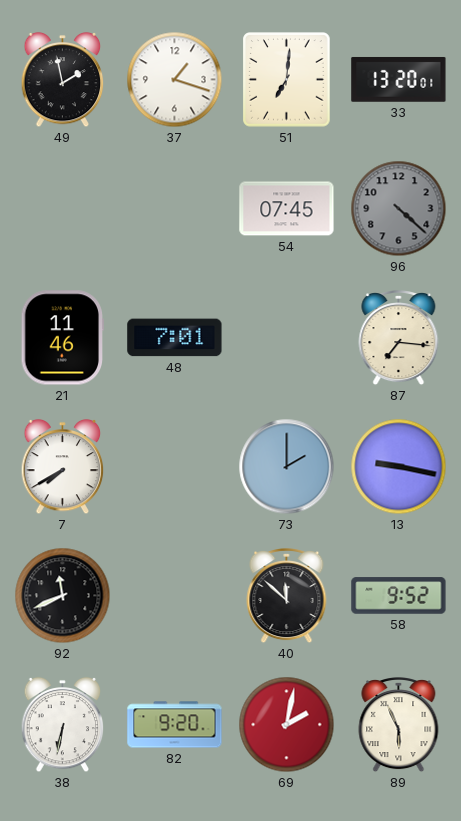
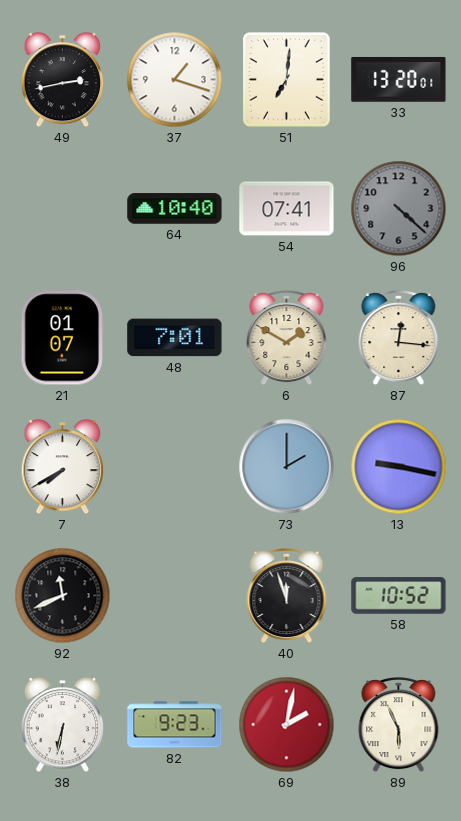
49: 1:58 -> 2:43 (63, 80)
64: none -> 10:40 (175, 209)
54: 07:45 -> 07:41 (287, 209)
21: 11:46 -> 01:07 (62, 338)
6: none -> 1:50 (287, 339)
87: 7:16 -> 12:16 (399, 339)
40: 11:52 -> 11:57 (287, 597)
58: 9:52 -> 10:52 (399, 596)
82: 9:20 -> 9:23 (175, 725)
